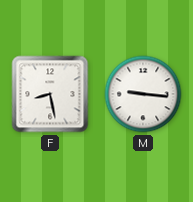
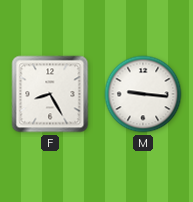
F: 8:28 -> 8:25 (50, 94)
